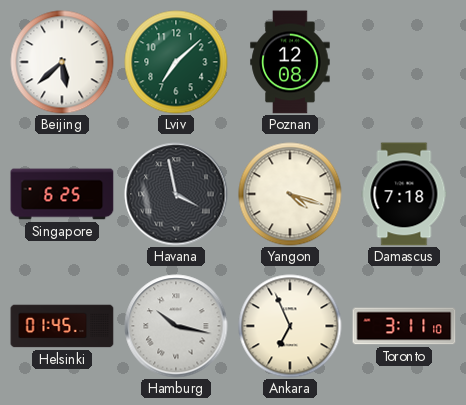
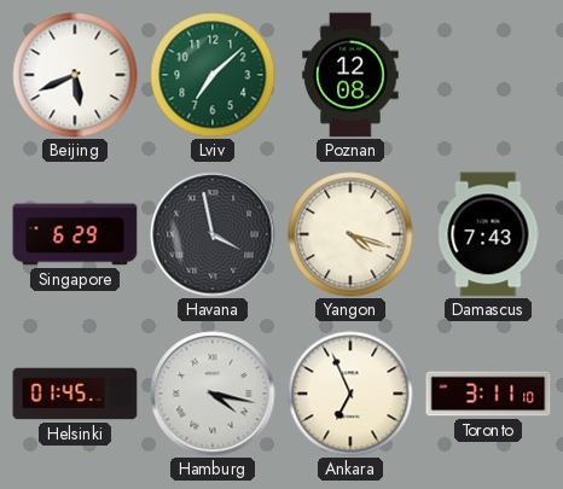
Beijing: 5:38 -> 5:41 (75, 75)
Singapore: 6:25 -> 6:29 (75, 234)
Damascus: 7:18 -> 7:43 (488, 234)
Hamburg: 10:17 -> 4:17 (213, 394)
